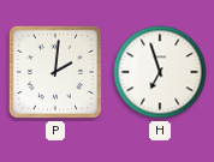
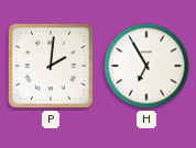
H: 6:57 -> 6:55 (146, 66)
